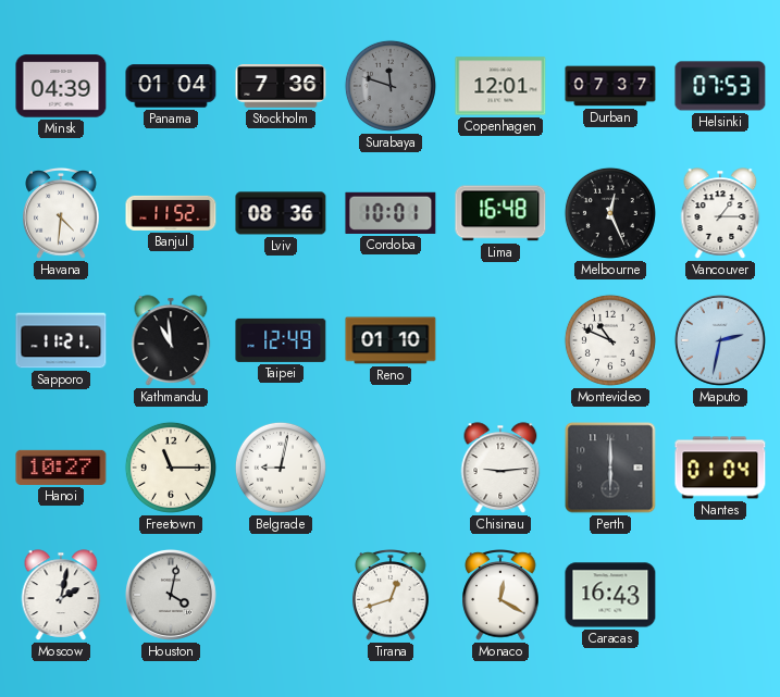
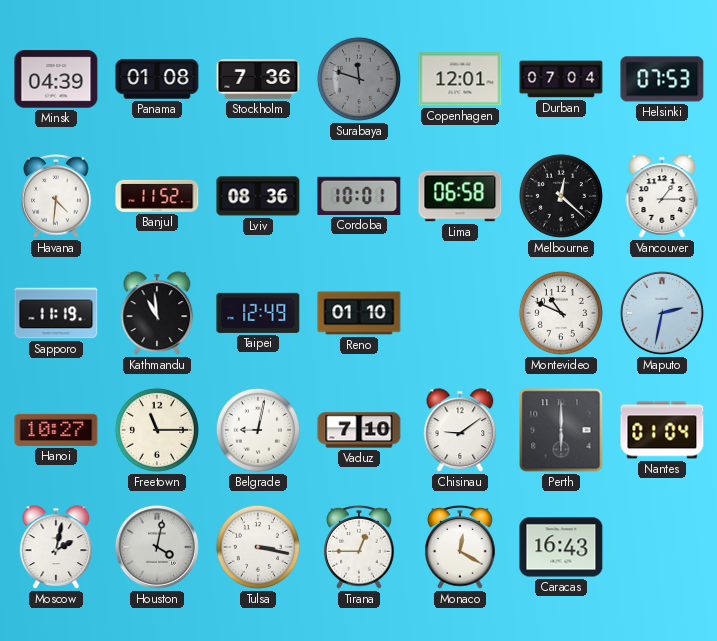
Panama: 01:04 -> 01:08 (157, 79)
Durban: 07:37 -> 07:04 (561, 79)
Lima: 16:48 -> 06:58 (460, 196)
Melbourne: 12:26 -> 12:22 (561, 196)
Sapporo: 11:21 -> 11:19 (56, 313)
Vaduz: none -> 7:10 (359, 430)
Chisinau: 9:14 -> 9:09 (460, 430)
Tulsa: none -> 3:17 (258, 547)
Tirana: 12:42 -> 12:45 (359, 548)
